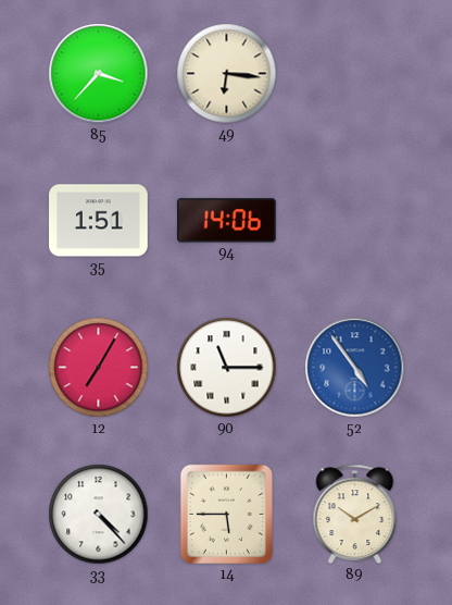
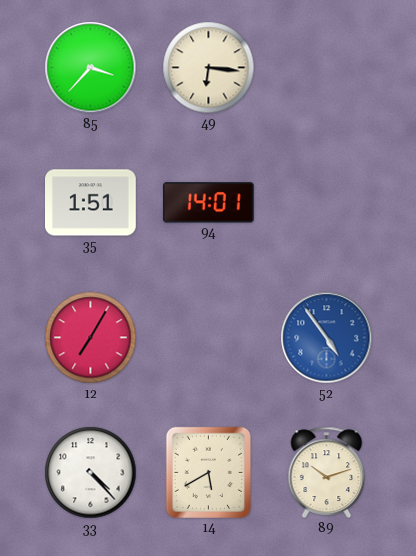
94: 14:06 -> 14:01 (208, 203)
90: 11:15 -> none (227, 368)
14: 5:45 -> 5:40 (208, 472)
89: 10:10 -> 10:12 (327, 472)
